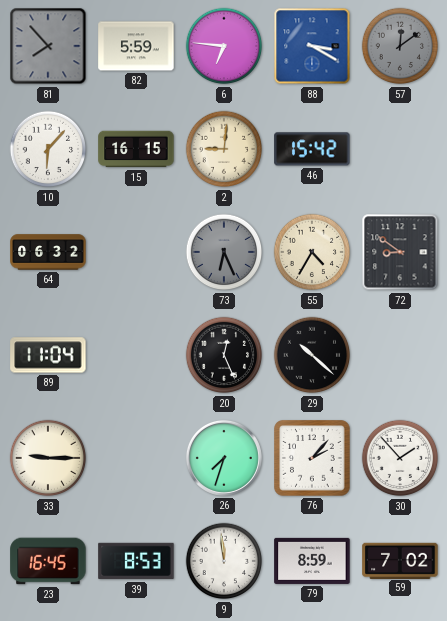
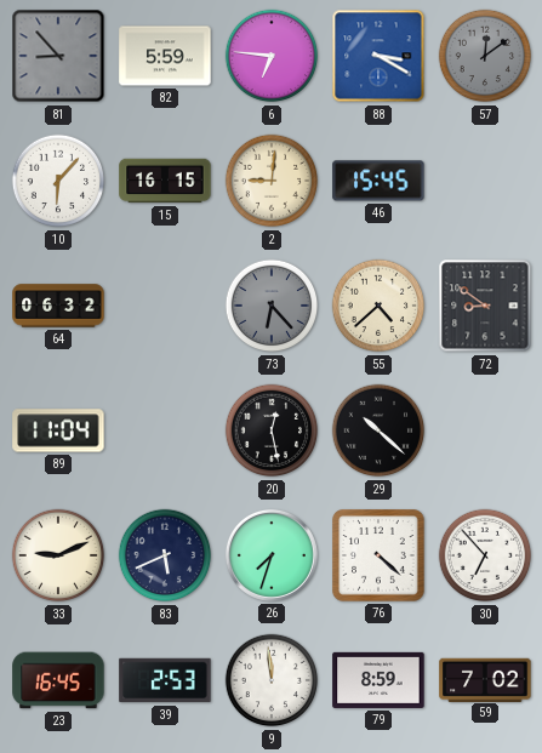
81: 7:53 -> 8:53 (58, 56)
46: 15:42 -> 15:45 (378, 181)
73: 6:26 -> 6:23 (272, 306)
55: 4:35 -> 4:38 (378, 306)
20: 12:26 -> 12:28 (272, 430)
33: 9:15 -> 9:11 (58, 555)
83: none -> 5:41 (165, 555)
76: 2:07 -> 4:22 (378, 555)
30: 1:53 -> 6:53 (485, 555)
39: 8:53 -> 2:53 (165, 680)
